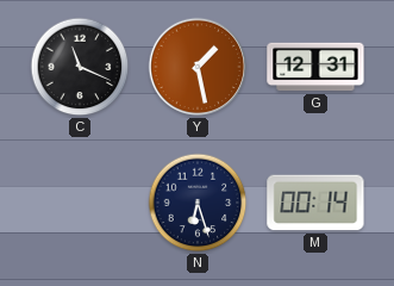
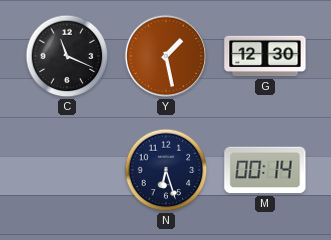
G: 12:31 -> 12:30 (265, 56)
